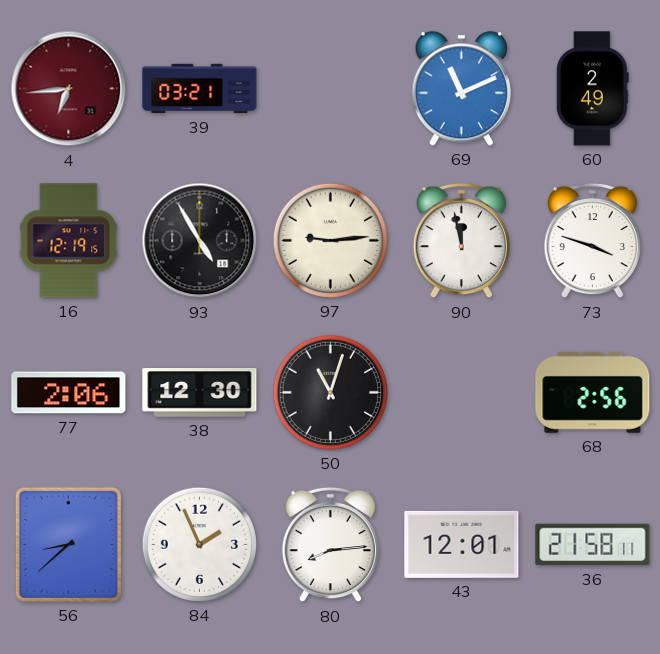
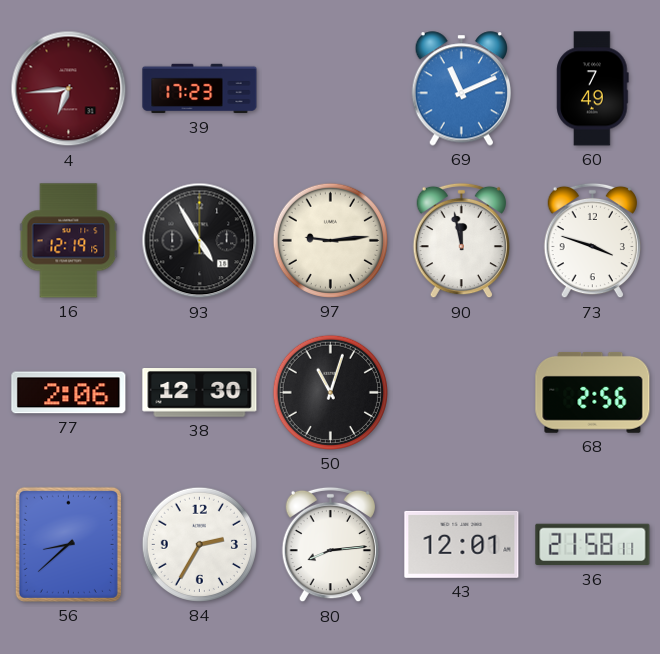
39: 03:21 -> 17:23 (200, 89)
60: 2:49 -> 7:49 (593, 89)
84: 1:56 -> 2:35 (199, 544)
